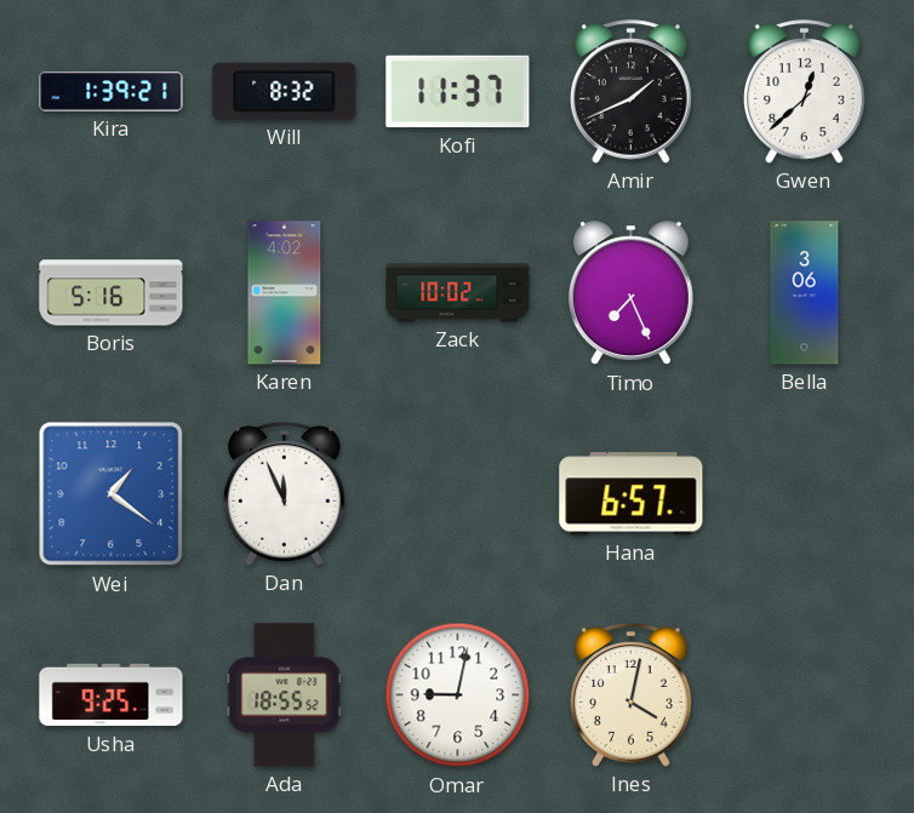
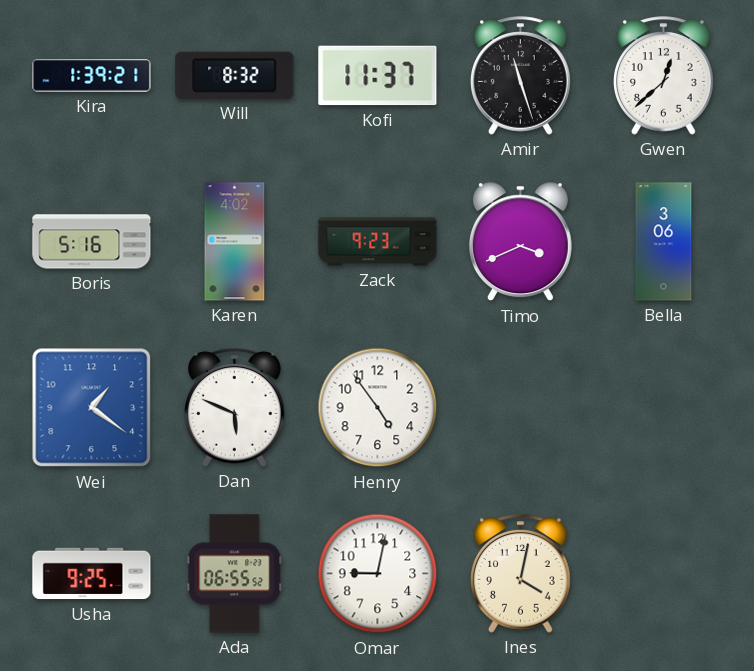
Amir: 1:41 -> 11:27 (521, 76)
Zack: 10:02 -> 9:23 (378, 242)
Timo: 7:26 -> 3:41 (520, 242)
Dan: 11:56 -> 5:49 (235, 408)
Henry: none -> 4:54 (378, 408)
Hana: 6:57 -> none (632, 494)
Ada: 18:55 -> 06:55 (235, 574)
